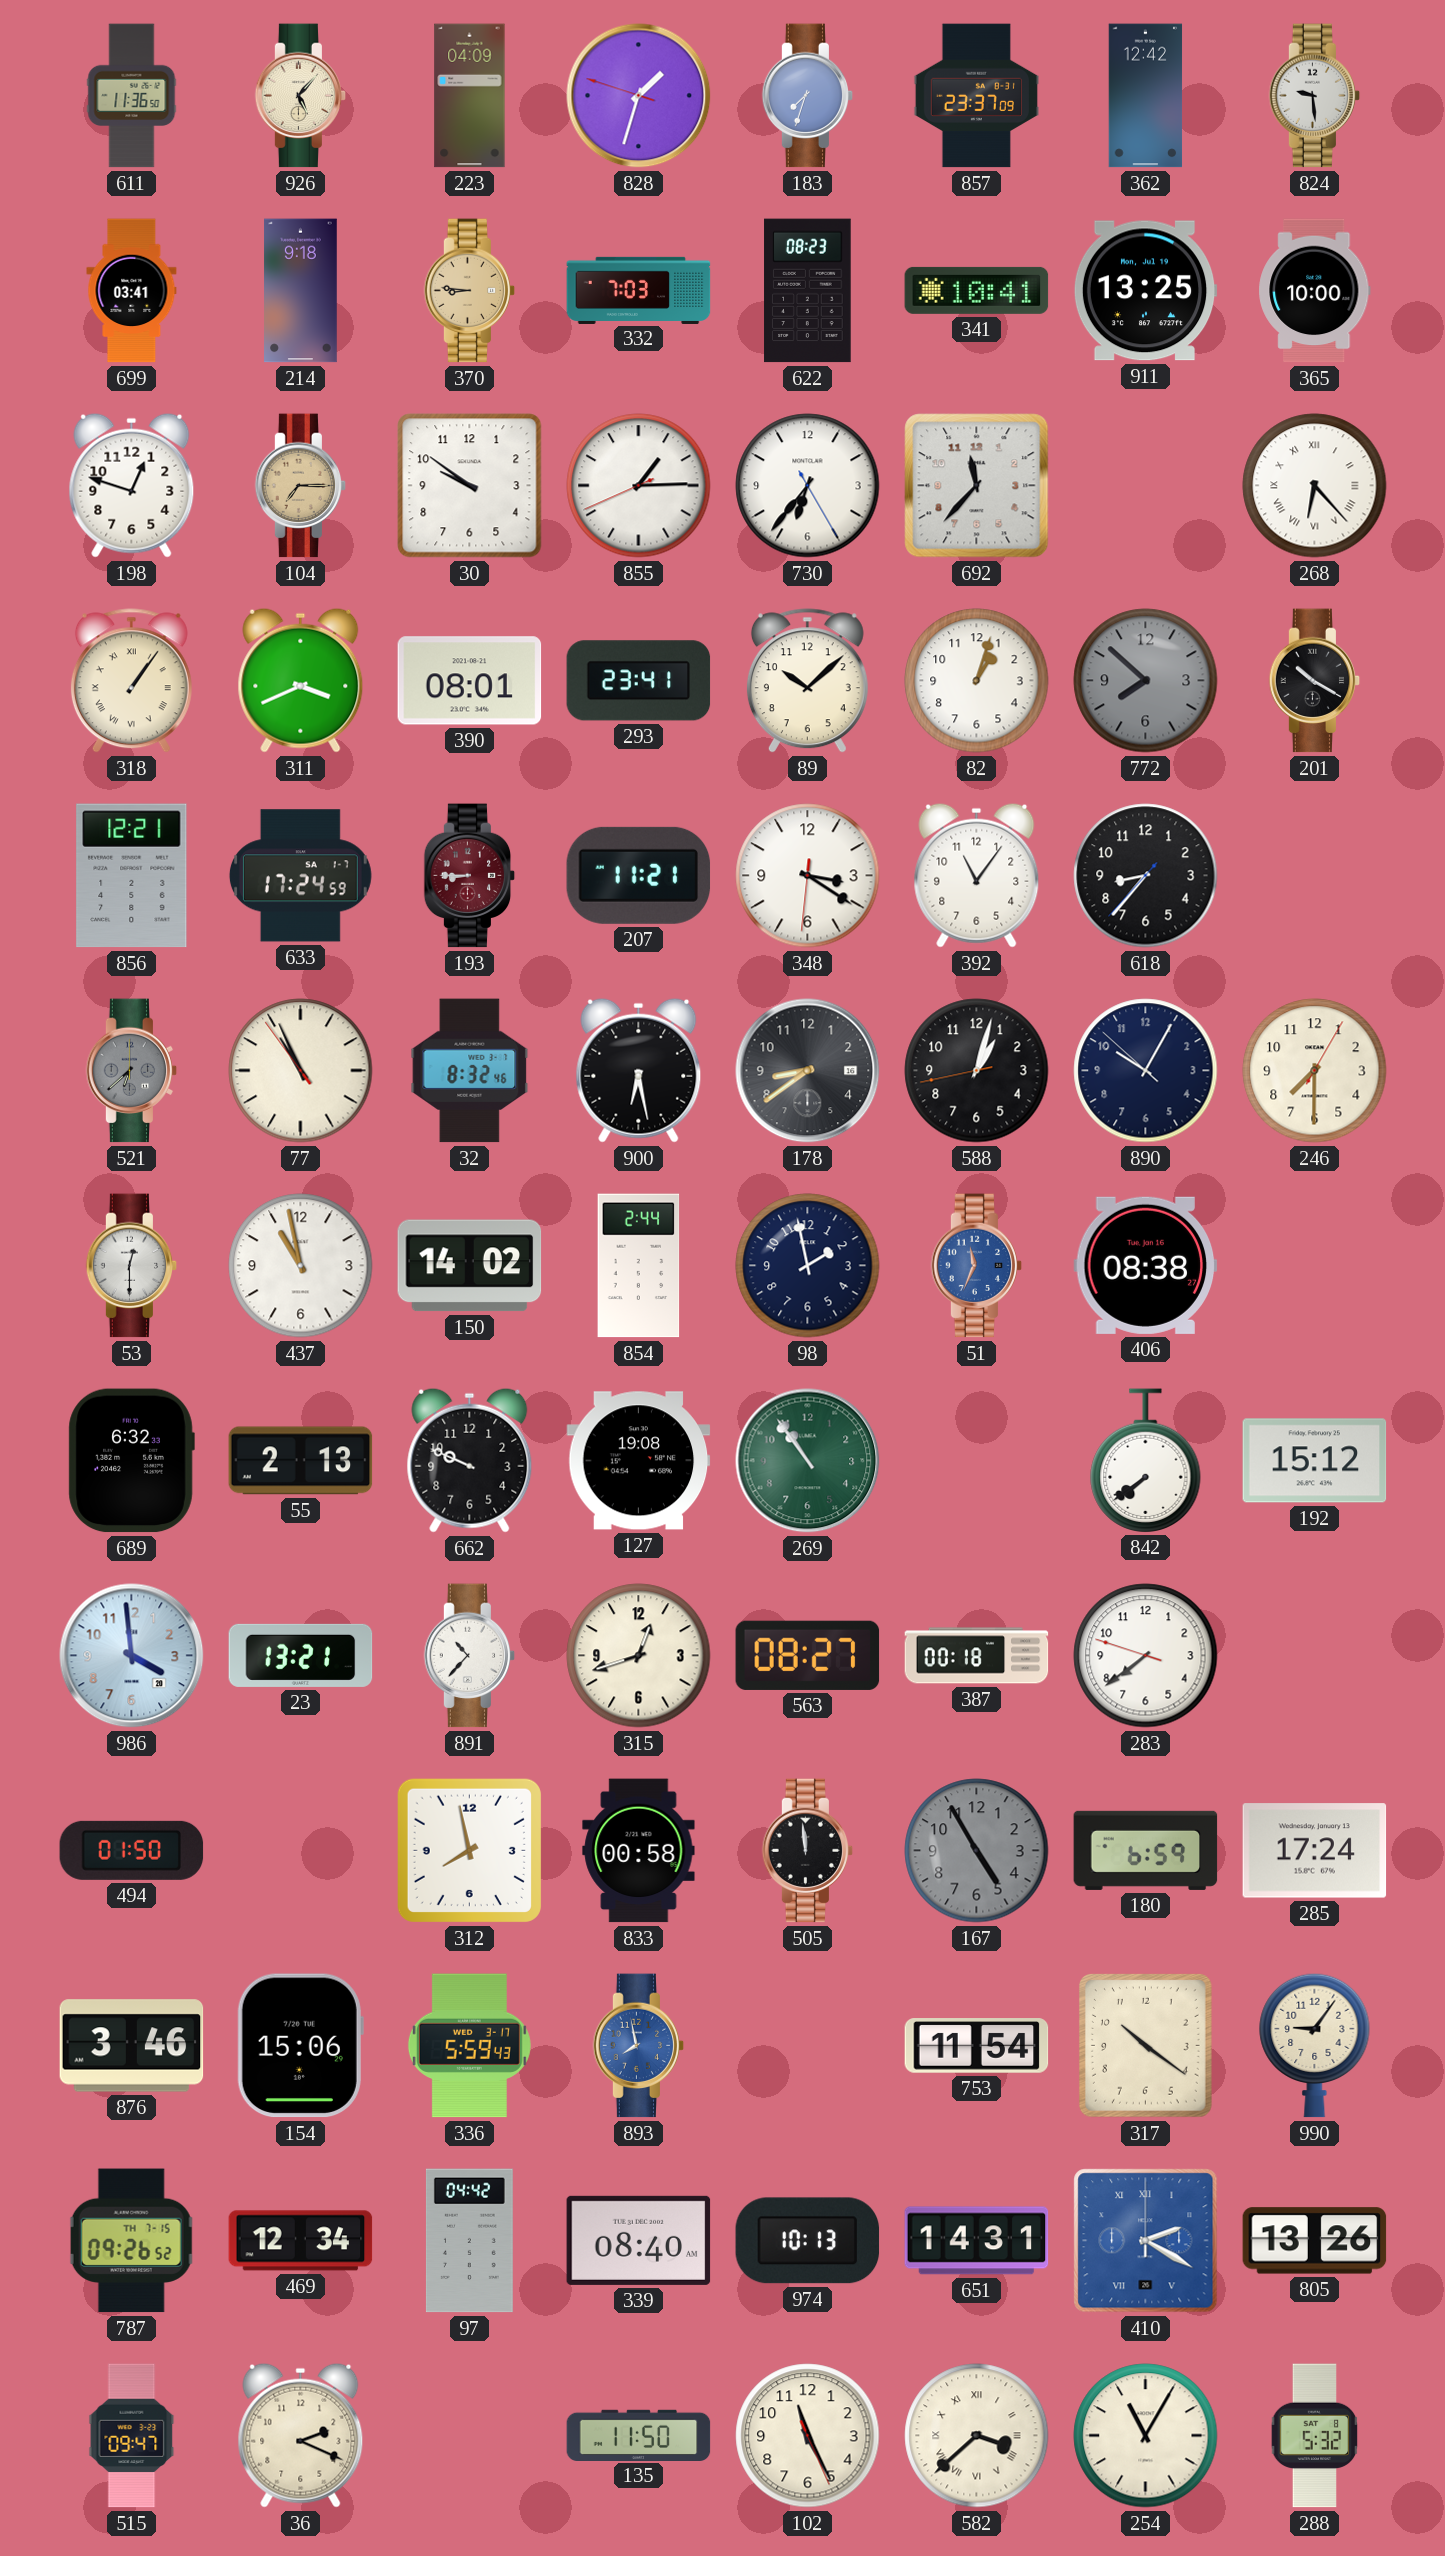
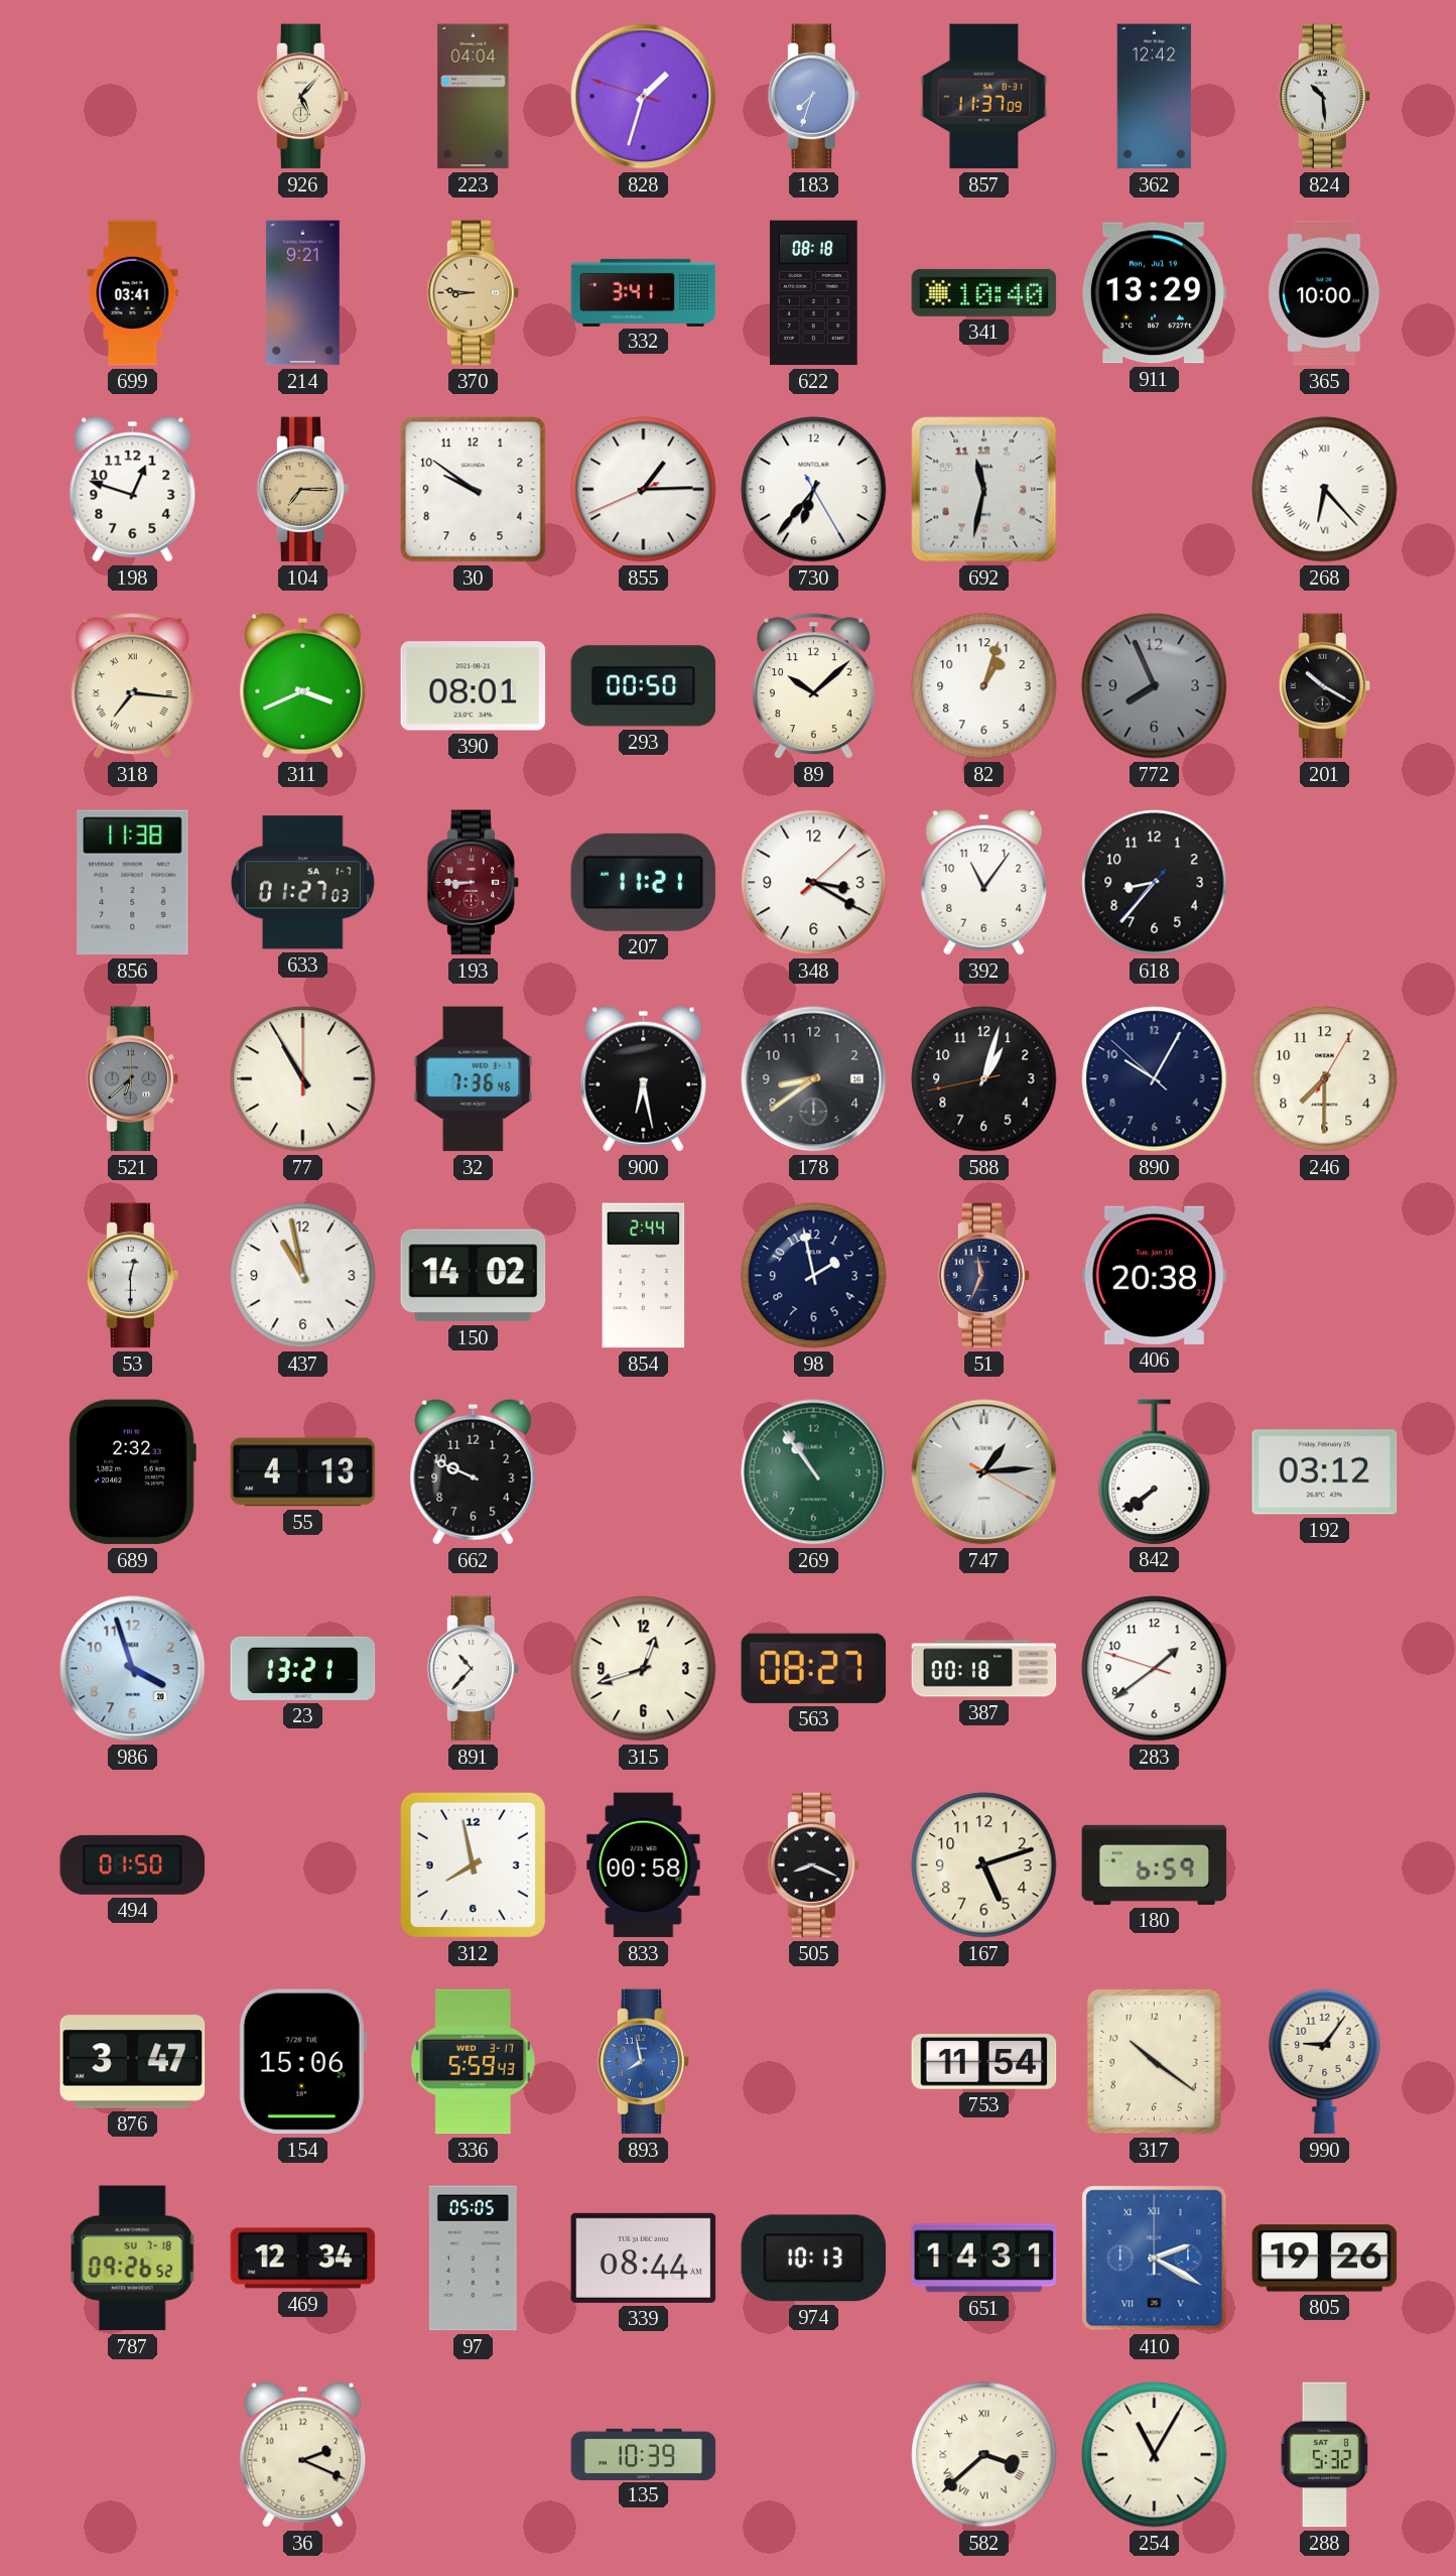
611: 11:36 -> none (132, 96)
223: 04:09 -> 04:04 (474, 97)
857: 23:37 -> 11:37 (983, 97)
824: 9:29 -> 10:29 (1325, 97)
214: 9:18 -> 9:21 (303, 293)
332: 7:03 -> 3:41 (644, 292)
622: 08:23 -> 08:18 (814, 293)
341: 10:41 -> 10:40 (984, 292)
911: 13:25 -> 13:29 (1154, 293)
692: 11:37 -> 11:32 (984, 490)
318: 1:06 -> 7:16 (132, 686)
293: 23:41 -> 00:50 (644, 686)
772: 7:52 -> 7:56 (1155, 686)
856: 12:21 -> 11:38 (133, 883)
633: 17:24 -> 01:27 (302, 883)
348: 3:20:31 -> 3:20:08 (814, 883)
77: 10:55:54 -> 10:55:00 (303, 1079)
32: 8:32 -> 7:36 (474, 1079)
51 dial: blue -> navy (984, 1276)
406: 08:38 -> 20:38 (1155, 1275)
689: 6:32 -> 2:32 (132, 1472)
55: 2:13 -> 4:13 (303, 1472)
127: 19:08 -> none (639, 1461)
747: none -> 1:14 (984, 1472)
192: 15:12 -> 03:12 (1325, 1472)
986: 3:59 -> 3:57 (133, 1669)
283: 7:38 -> 1:38 (1155, 1669)
505: 11:59 -> 8:19 (814, 1865)
167: 4:55 -> 5:12 (984, 1865)
167 dial: grey -> cream (984, 1865)
285: 17:24 -> none (1315, 1851)
876: 3:46 -> 3:47 (133, 2062)
787 date: TH 7-15 -> SU 7-18 (132, 2259)
97: 04:42 -> 05:05 (473, 2259)
339: 08:40 -> 08:44 (644, 2258)
805: 13:26 -> 19:26 (1325, 2259)
515: 09:47 -> none (132, 2436)
135: 11:50 -> 10:39 (644, 2454)
102: 11:25 -> none (808, 2436)
